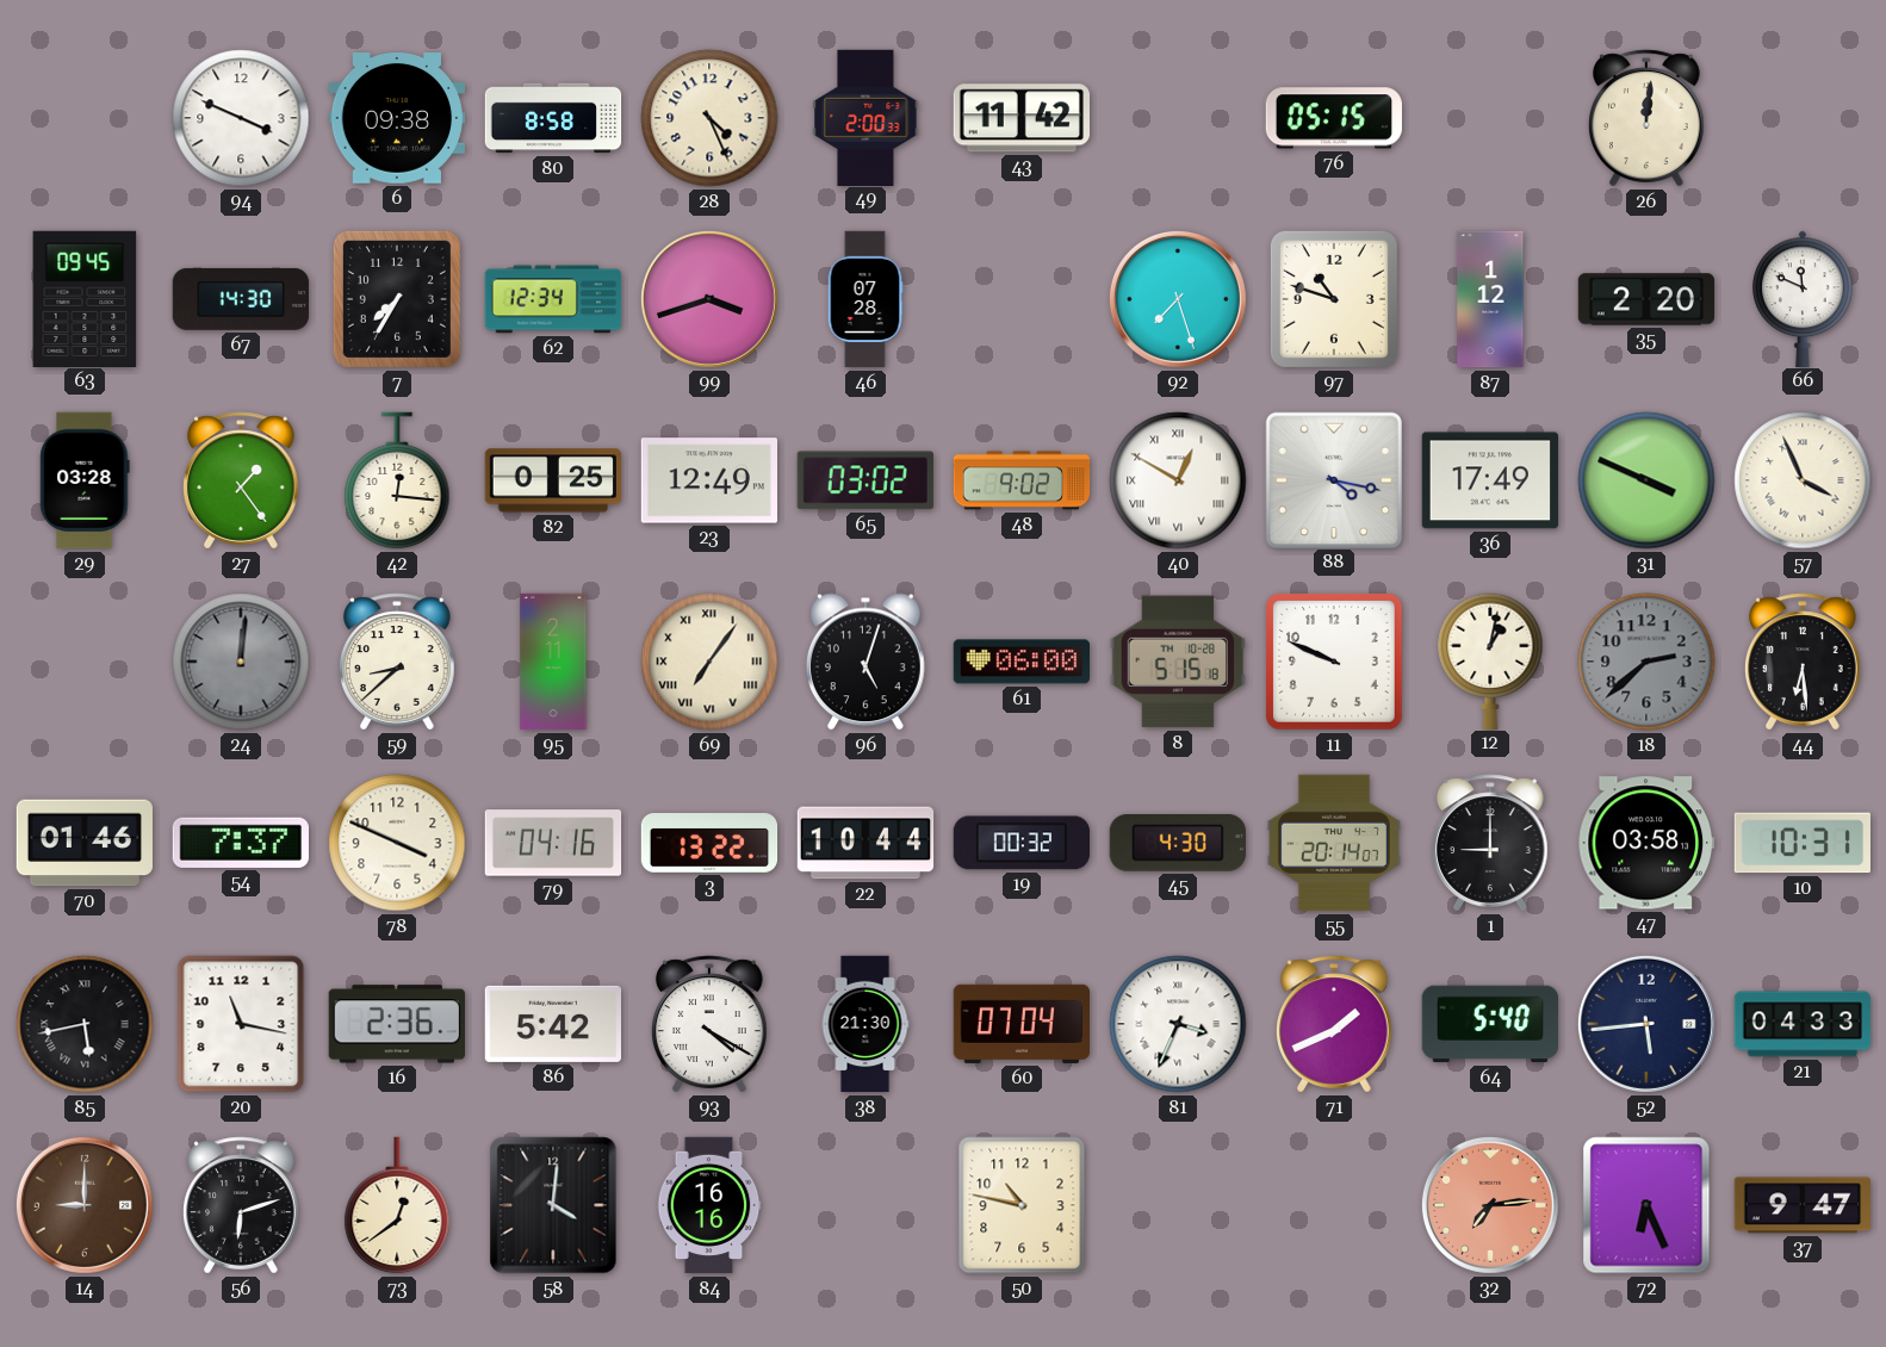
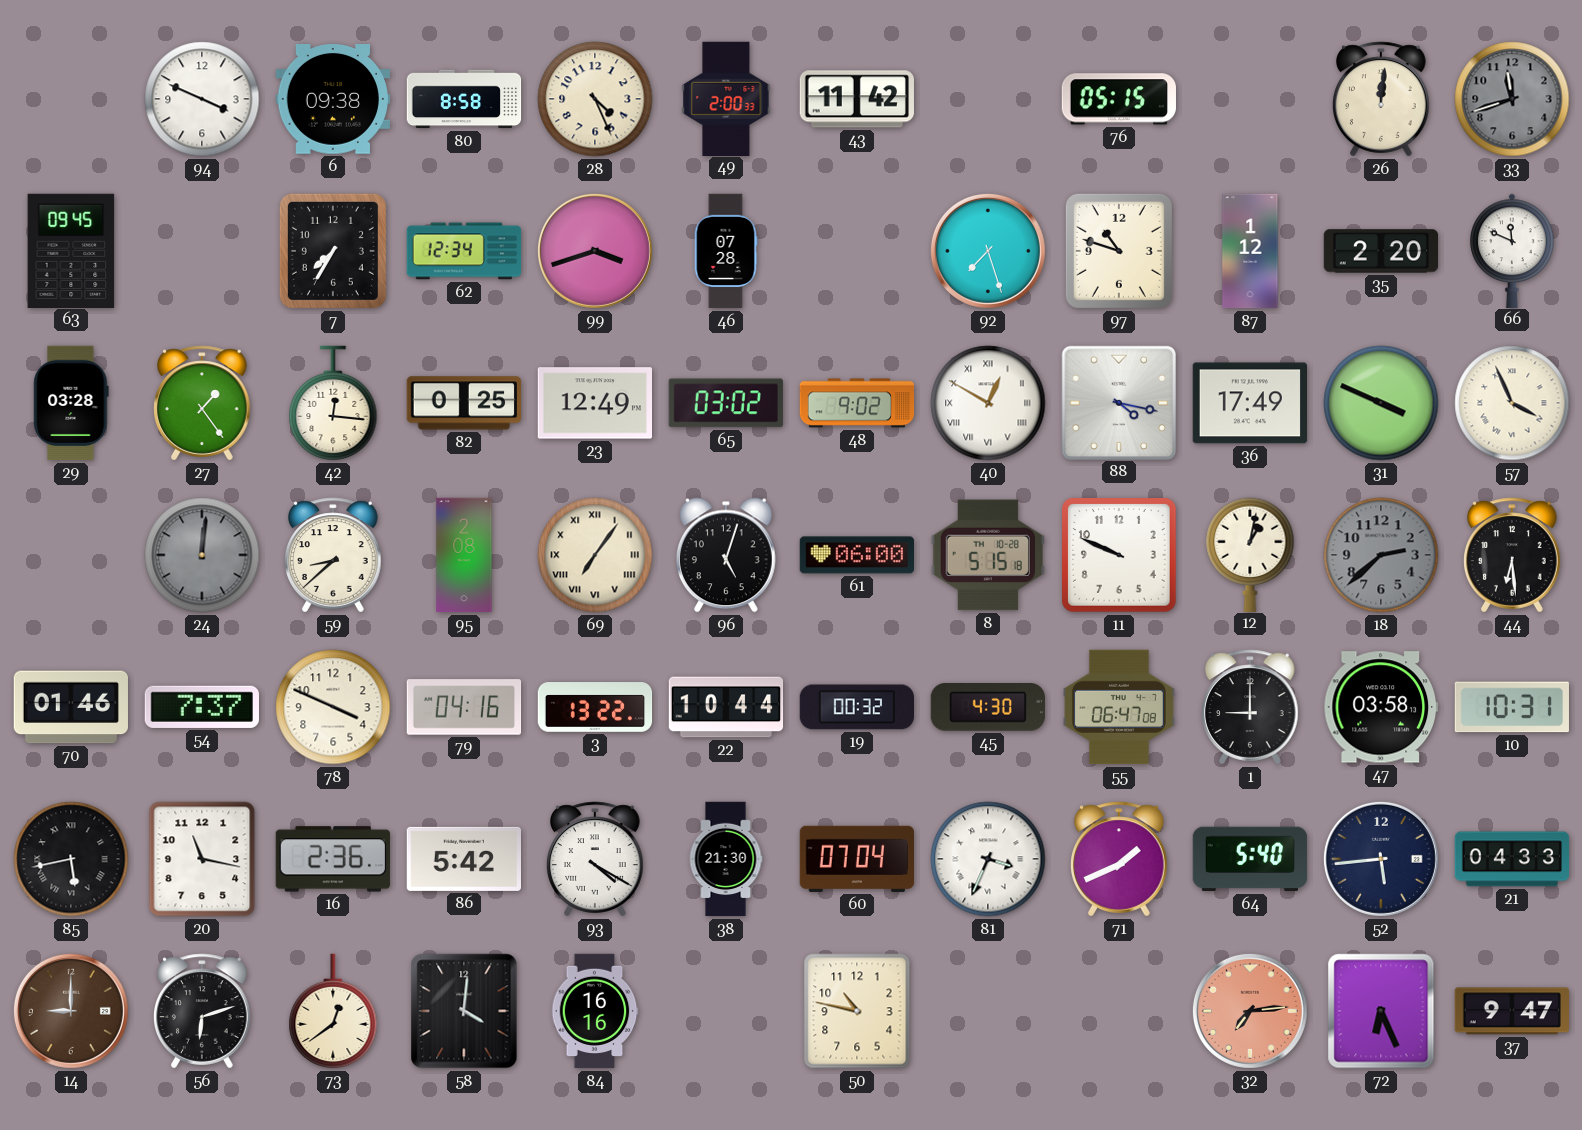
33: none -> 11:42 (1512, 99)
67: 14:30 -> none (240, 299)
95: 2:11 -> 2:08 (464, 555)
55: 20:14 -> 06:47 (1119, 707)
